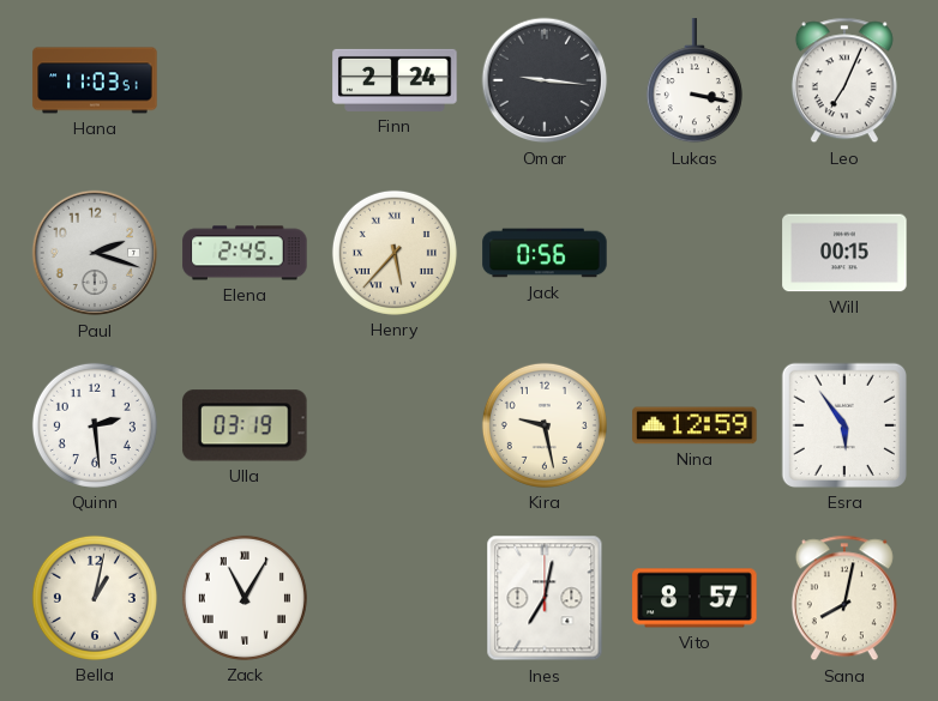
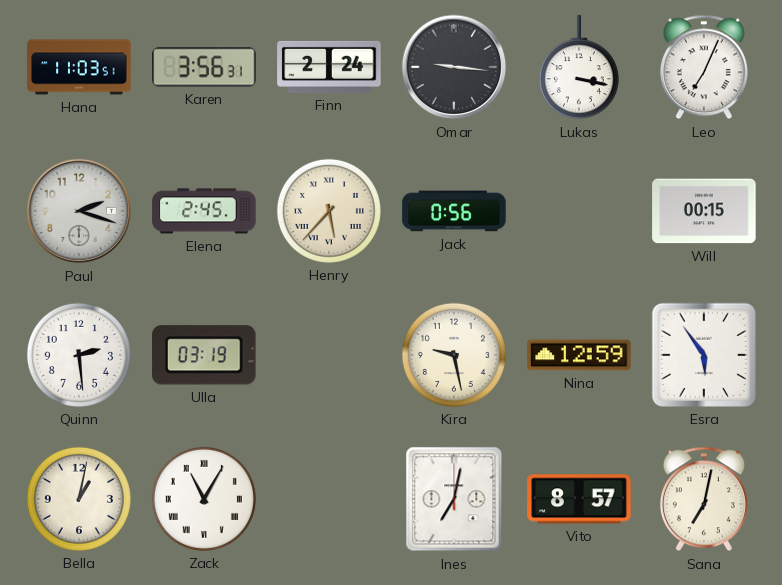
Karen: none -> 3:56 (204, 67)
Sana: 8:02 -> 7:02 (704, 499)
